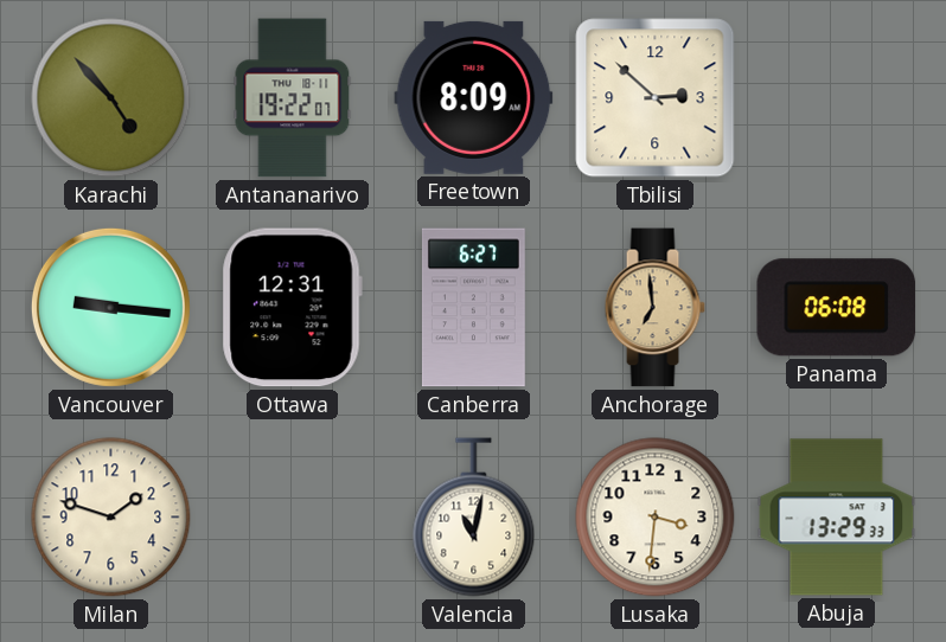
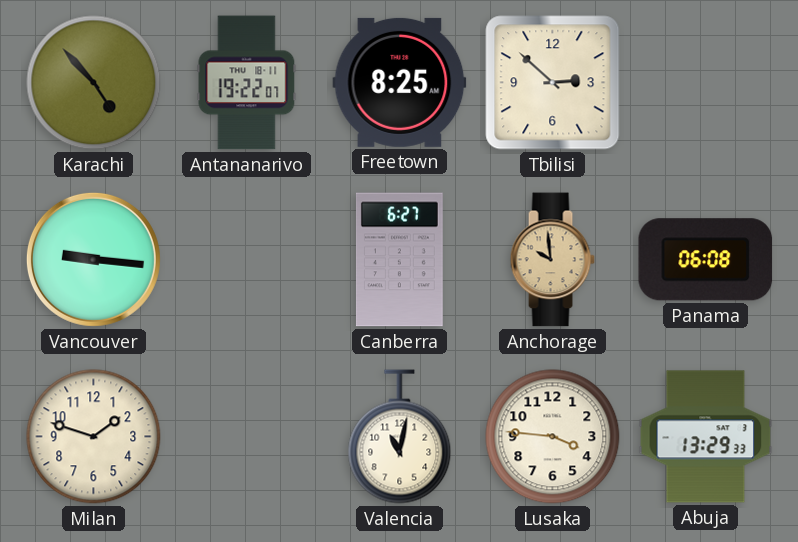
Freetown: 8:09 -> 8:25 (400, 82)
Ottawa: 12:31 -> none (292, 308)
Anchorage: 6:59 -> 9:59 (552, 260)
Lusaka: 3:31 -> 3:46 (553, 437)
